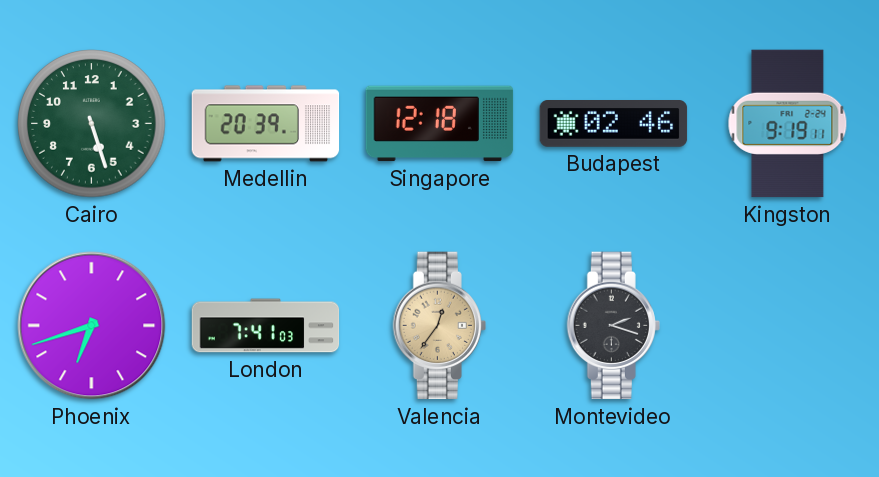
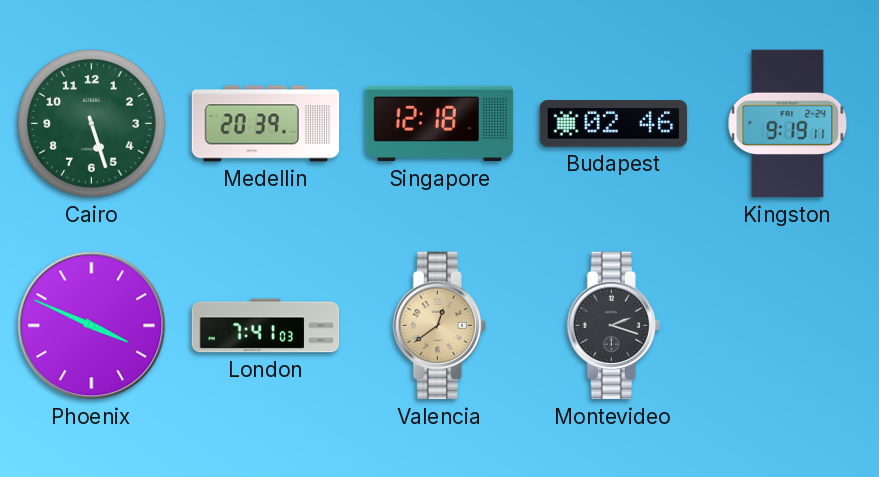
Phoenix: 6:42 -> 3:49 (92, 326)
Valencia: 12:36 -> 12:39 (439, 326)
